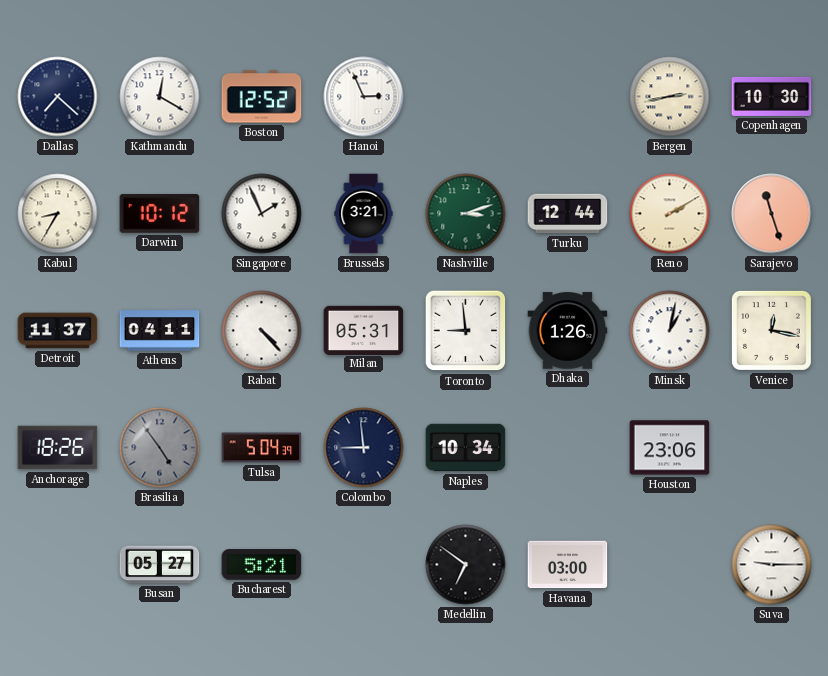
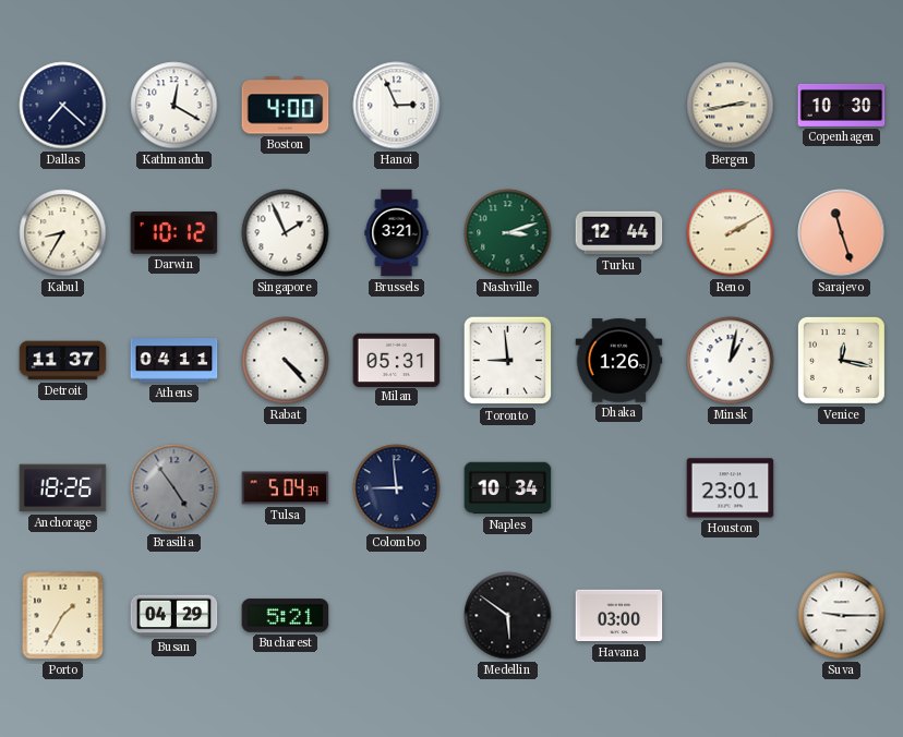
Boston: 12:52 -> 4:00 (286, 106)
Houston: 23:06 -> 23:01 (731, 488)
Porto: none -> 1:35 (63, 616)
Busan: 05:27 -> 04:29 (174, 616)
Medellin: 6:51 -> 5:51 (508, 616)
